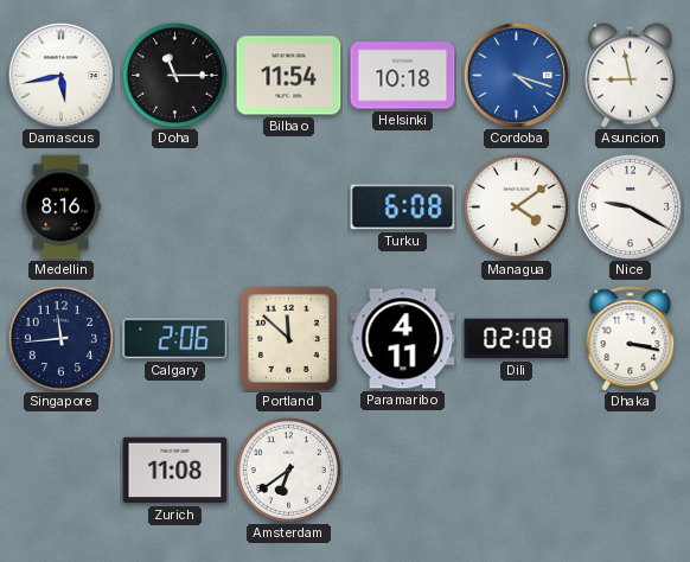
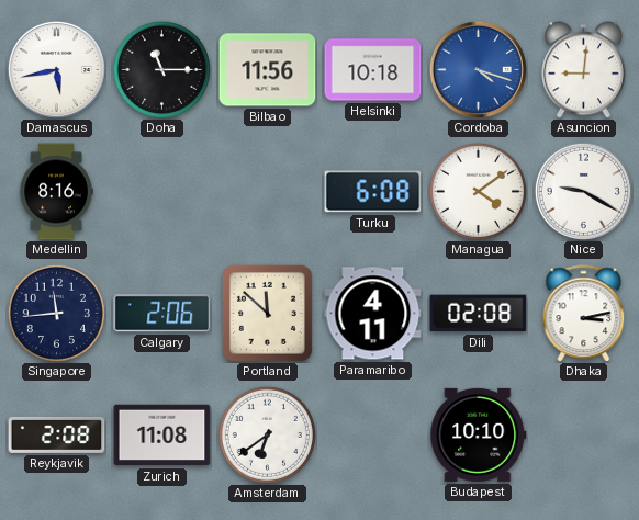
Bilbao: 11:54 -> 11:56 (268, 70)
Asuncion: 8:58 -> 9:01 (583, 70)
Dhaka: 3:17 -> 3:13 (584, 314)
Reykjavik: none -> 2:08 (57, 434)
Budapest: none -> 10:10 (479, 434)
